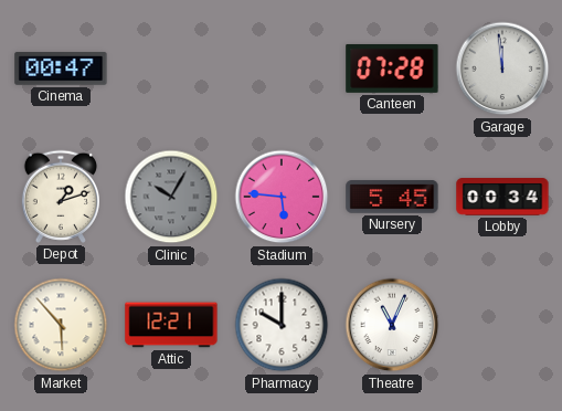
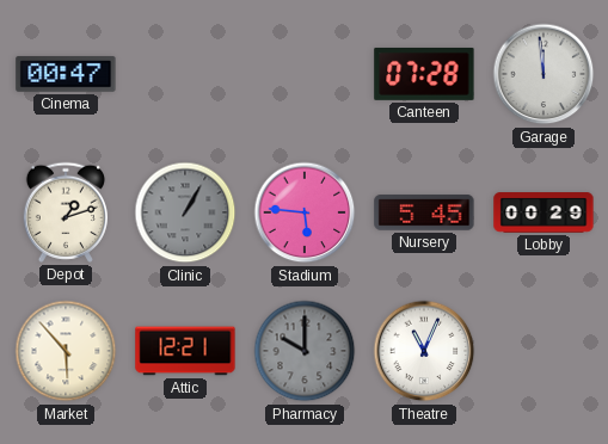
Clinic: 10:05 -> 1:05 (185, 212)
Lobby: 00:34 -> 00:29 (543, 212)
Pharmacy dial: white -> grey (305, 351)
